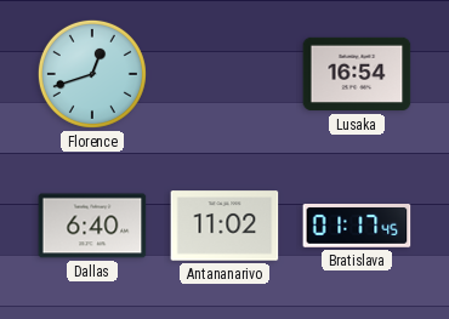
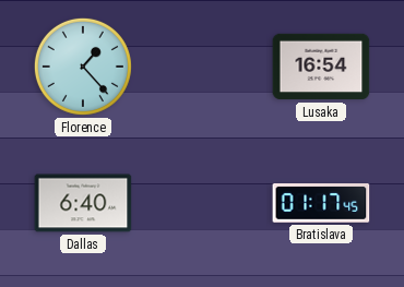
Florence: 12:42 -> 1:23 (83, 67)
Antananarivo: 11:02 -> none (224, 226)
